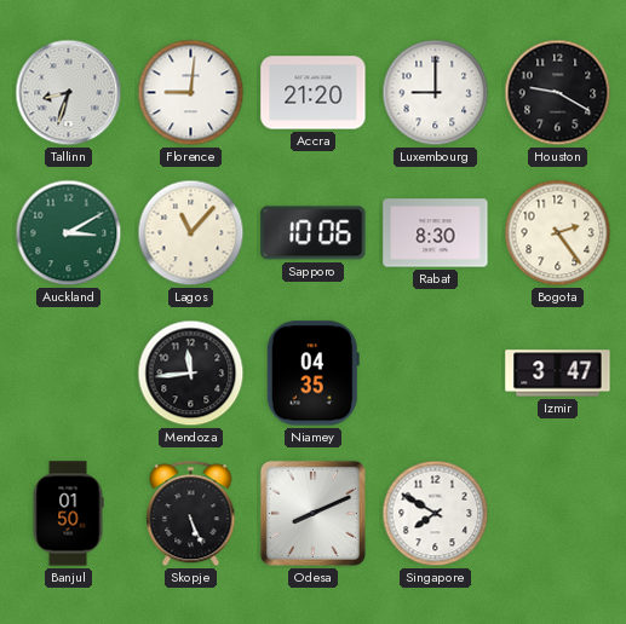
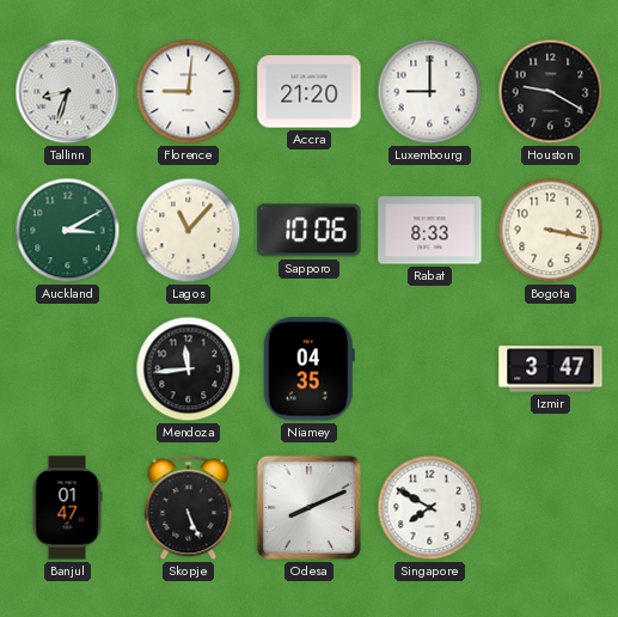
Rabat: 8:30 -> 8:33 (430, 231)
Bogota: 2:24 -> 3:17 (551, 231)
Banjul: 01:50 -> 01:47 (67, 508)
